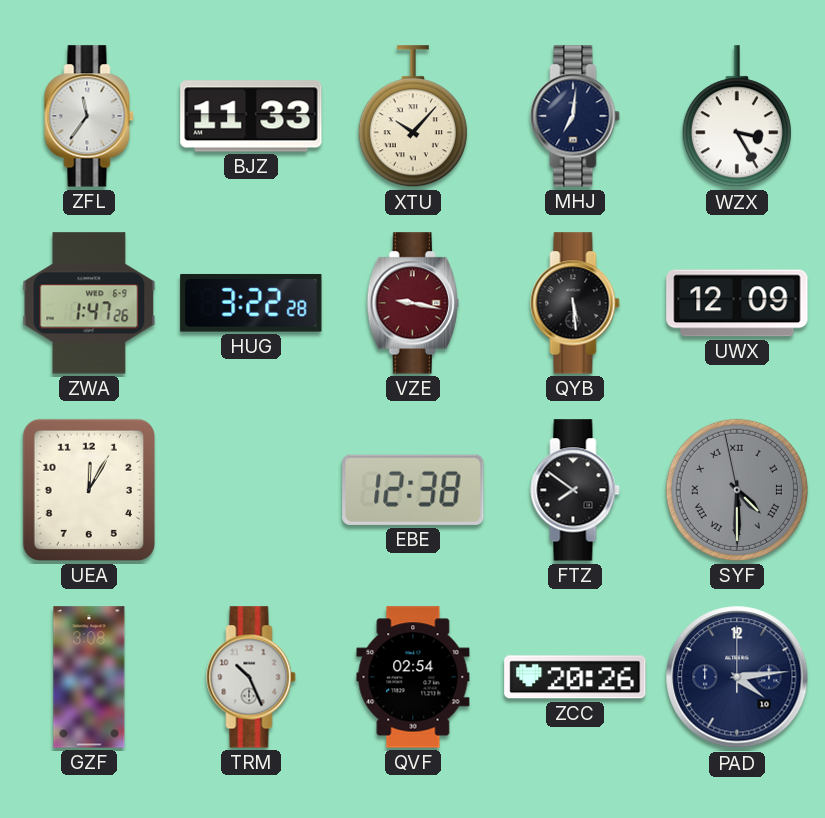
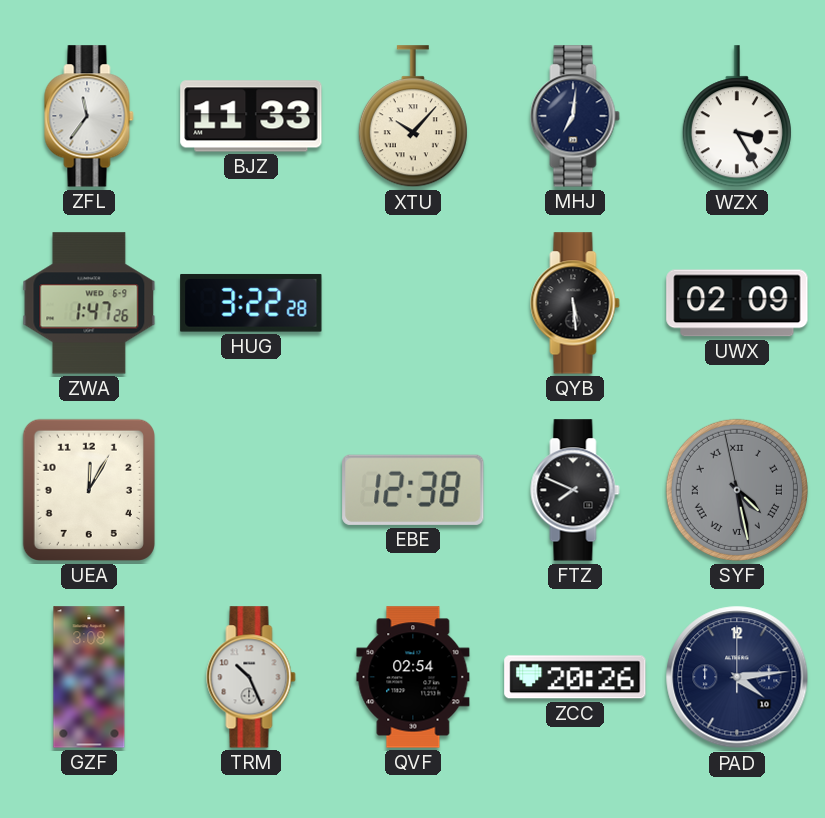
VZE: 9:17 -> none (413, 303)
UWX: 12:09 -> 02:09 (737, 303)
FTZ: 7:51 -> 7:49 (575, 490)
SYF: 4:29 -> 4:27 (737, 490)
